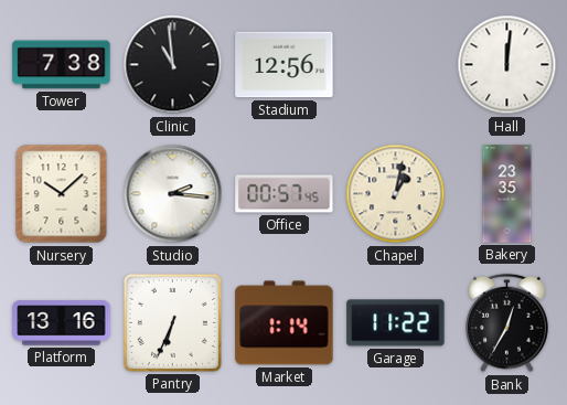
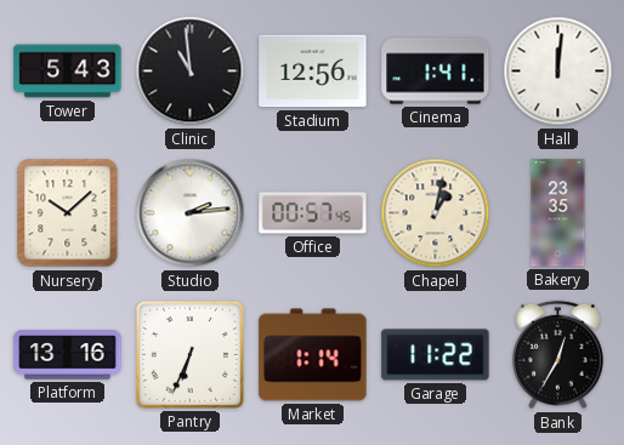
Tower: 7:38 -> 5:43 (68, 72)
Cinema: none -> 1:41 (436, 72)
Studio: 2:16 -> 2:14 (191, 213)
